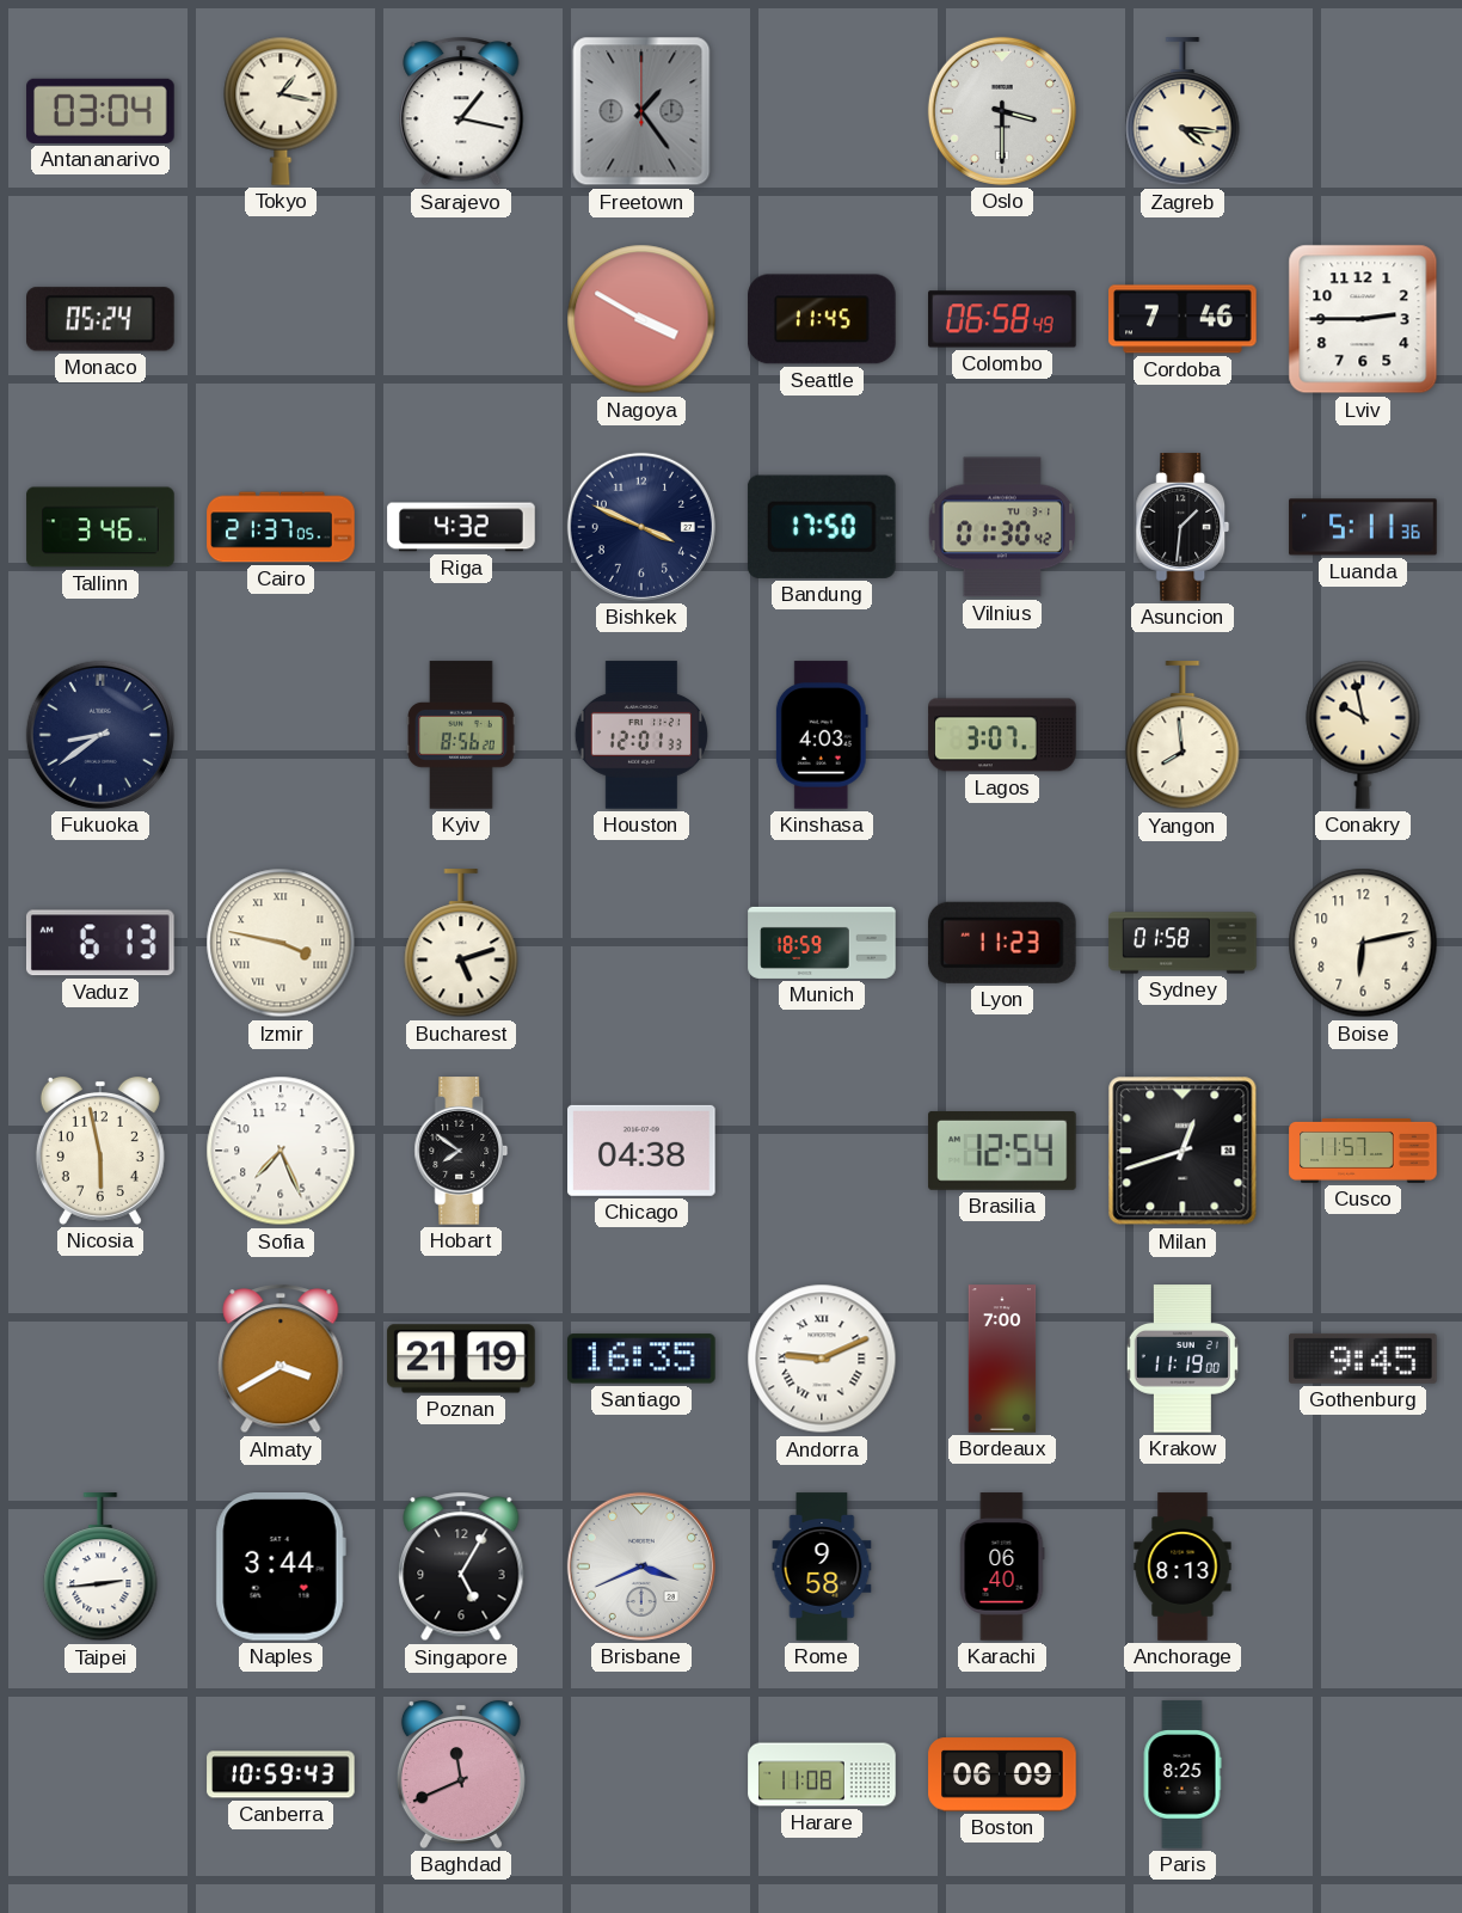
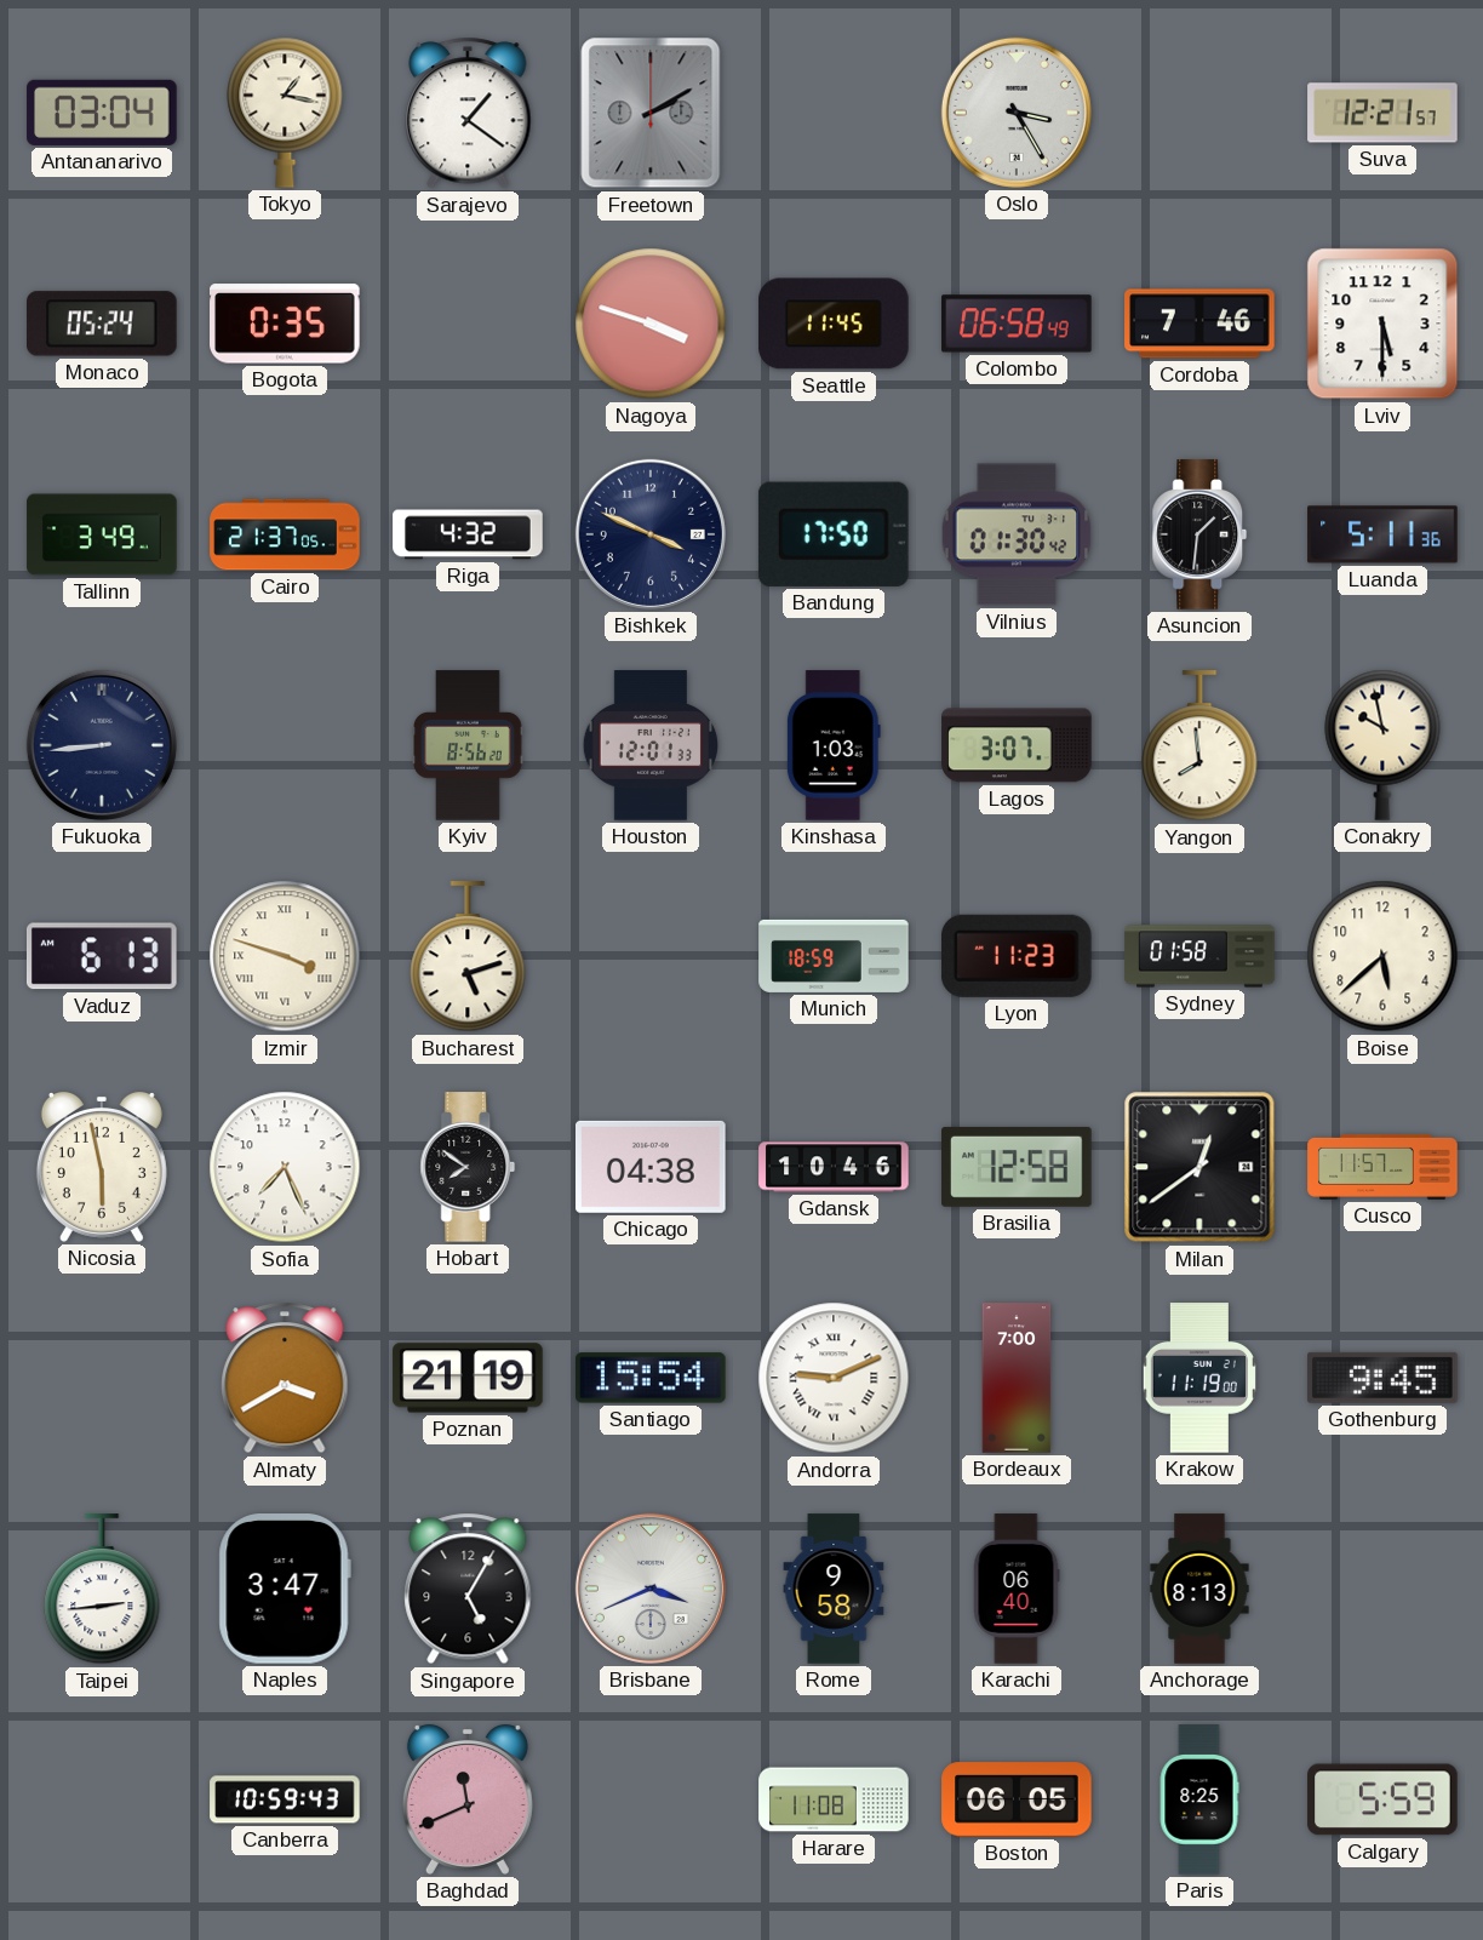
Sarajevo: 1:17 -> 1:21 (468, 113)
Freetown: 1:24 -> 2:10 (651, 113)
Oslo: 3:30 -> 3:25 (1017, 113)
Zagreb: 4:16 -> none (1182, 112)
Suva: none -> 12:21 (1382, 113)
Bogota: none -> 0:35 (286, 324)
Nagoya: 3:50 -> 3:48 (651, 324)
Lviv: 2:45 -> 5:30 (1382, 324)
Tallinn: 3:46 -> 3:49 (102, 534)
Fukuoka: 8:39 -> 8:44 (102, 745)
Kinshasa: 4:03 -> 1:03 (834, 745)
Izmir: 3:47 -> 3:48 (285, 956)
Boise: 6:13 -> 5:38 (1382, 956)
Gdansk: none -> 10:46 (834, 1167)
Brasilia: 12:54 -> 12:58 (1017, 1167)
Milan: 12:42 -> 12:39 (1199, 1167)
Santiago: 16:35 -> 15:54 (652, 1378)
Naples: 3:44 -> 3:47 (285, 1590)
Boston: 06:09 -> 06:05 (1017, 1799)
Calgary: none -> 5:59 (1382, 1799)
